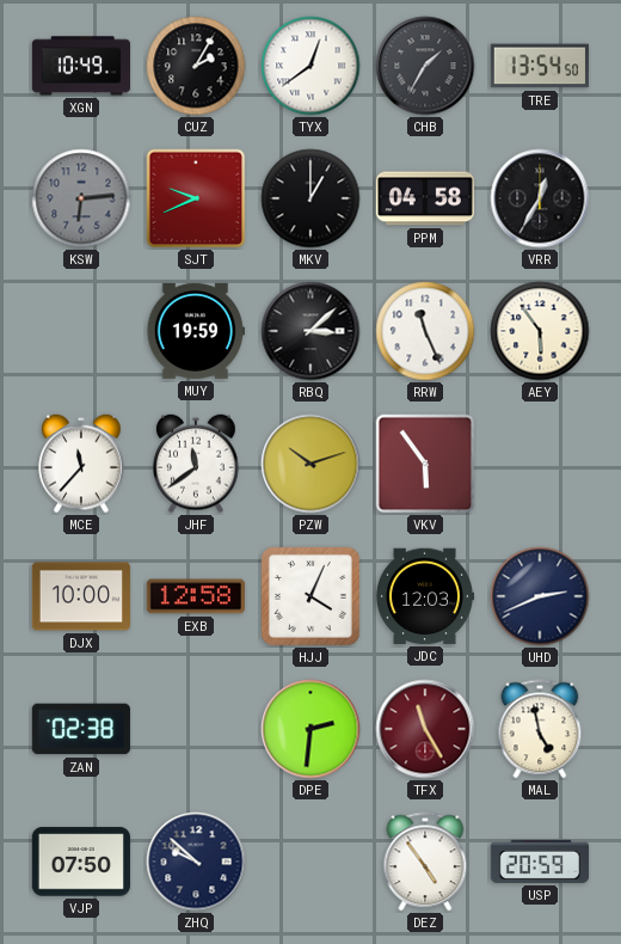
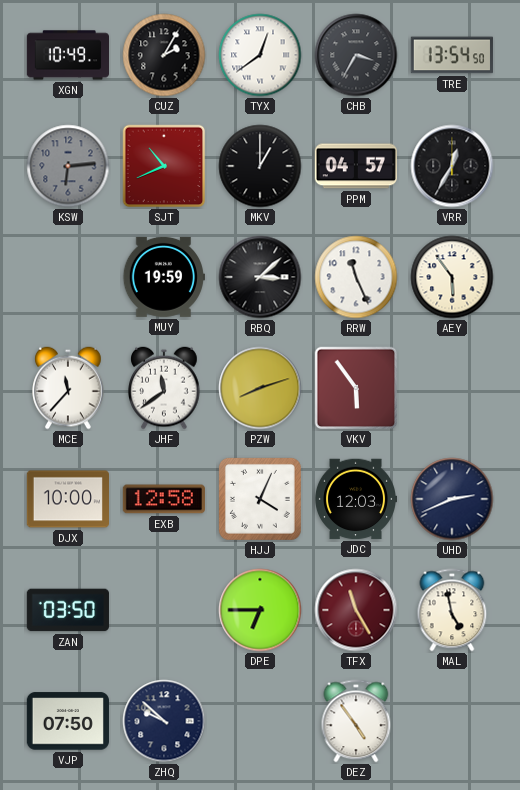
CHB: 1:35 -> 3:35 (356, 55)
SJT: 9:41 -> 10:41 (164, 166)
PPM: 04:58 -> 04:57 (356, 166)
PZW: 10:12 -> 8:12 (260, 388)
ZAN: 02:38 -> 03:50 (68, 610)
DPE: 2:31 -> 6:45 (260, 610)
USP: 20:59 -> none (539, 862)
